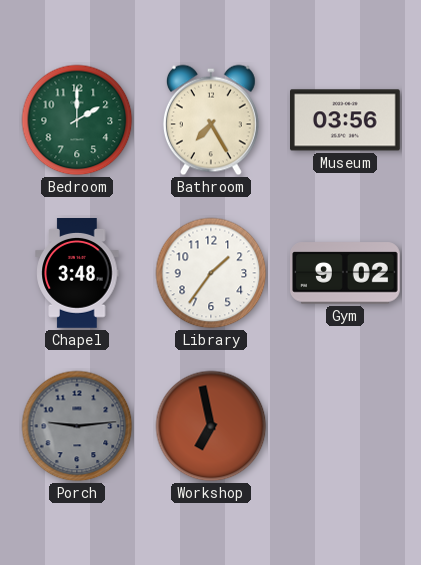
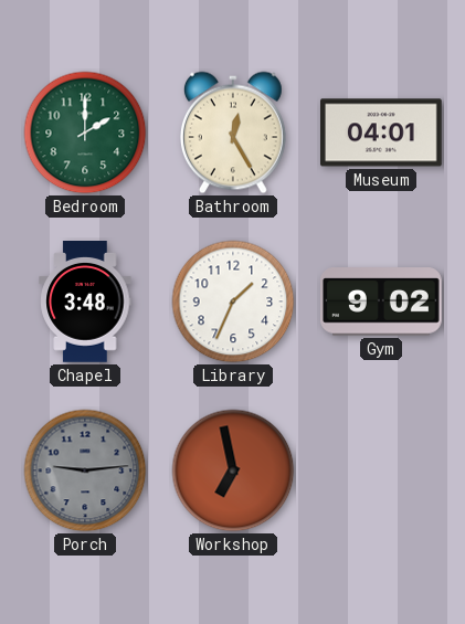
Bathroom: 7:25 -> 12:25 (233, 133)
Museum: 03:56 -> 04:01 (382, 133)
Library: 1:36 -> 1:34 (233, 302)
